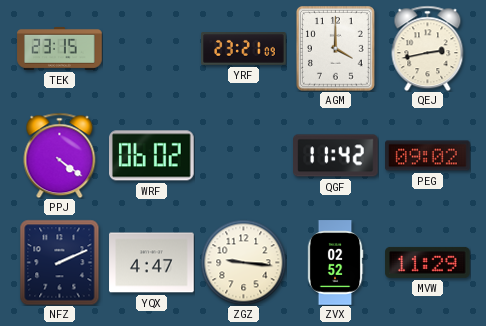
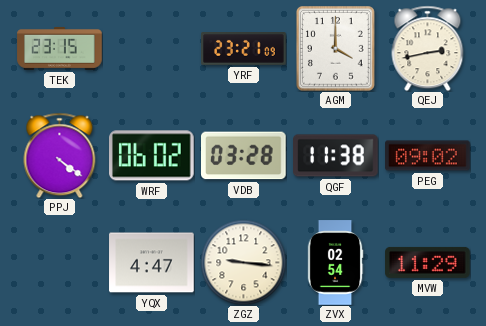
VDB: none -> 03:28 (244, 156)
QGF: 11:42 -> 11:38 (336, 156)
NFZ: 2:11 -> none (60, 262)
ZVX: 02:52 -> 02:54 (335, 263)
